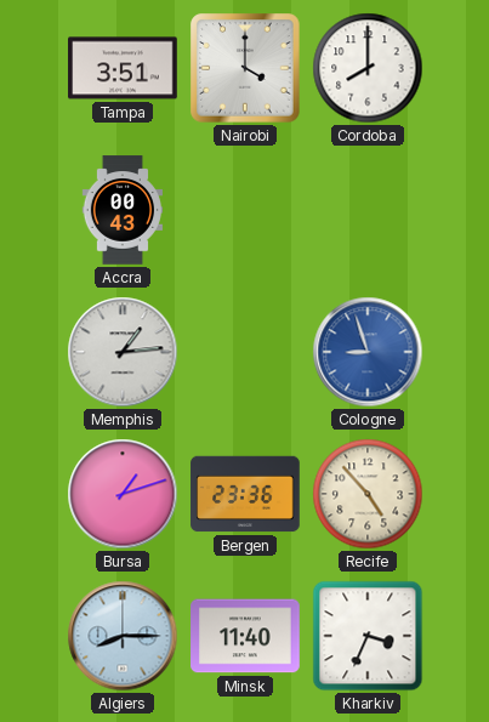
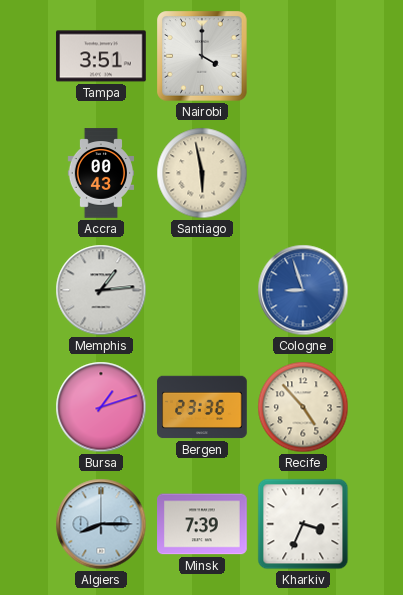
Cordoba: 8:00 -> none (368, 68)
Santiago: none -> 5:58 (202, 173)
Minsk: 11:40 -> 7:39 (202, 524)
